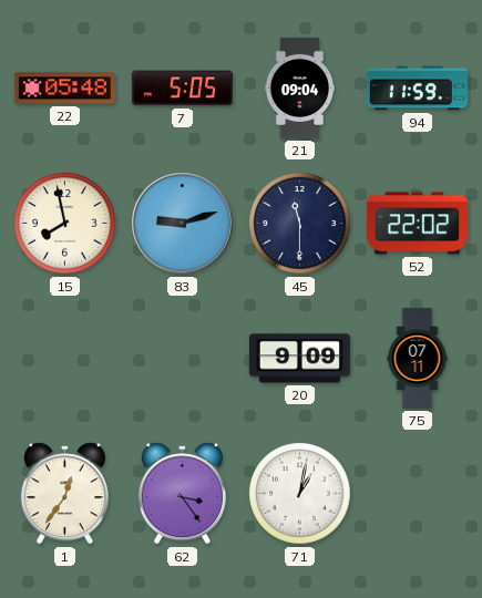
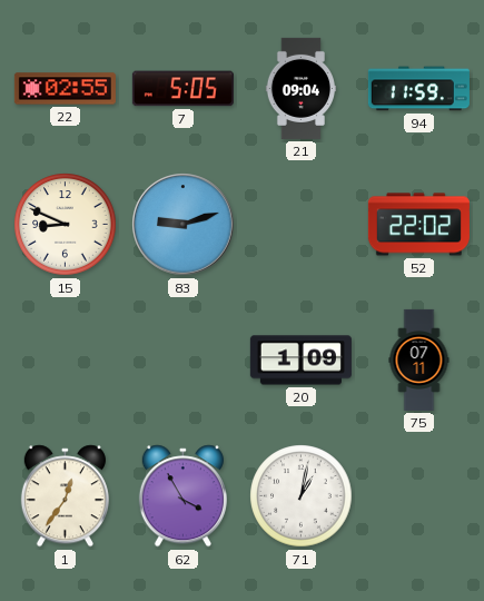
22: 05:48 -> 02:55 (65, 89)
15: 7:58 -> 8:49 (66, 225)
45: 11:30 -> none (300, 224)
20: 9:09 -> 1:09 (300, 361)
62: 3:24 -> 3:55 (182, 496)
